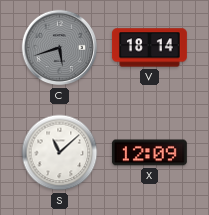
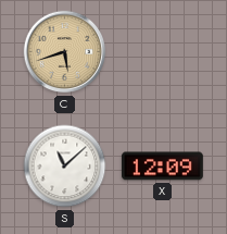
C dial: grey -> champagne (65, 52)
V: 18:14 -> none (149, 48)
